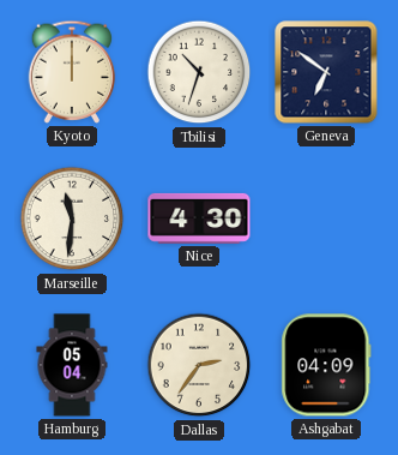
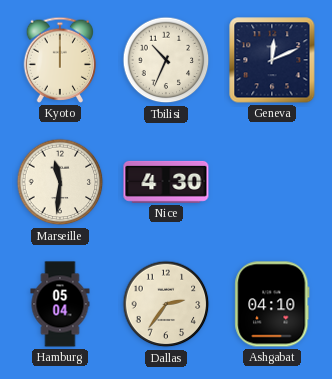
Tbilisi: 10:33 -> 10:34 (166, 60)
Geneva: 6:51 -> 12:11 (272, 60)
Ashgabat: 04:09 -> 04:10 (272, 304)
